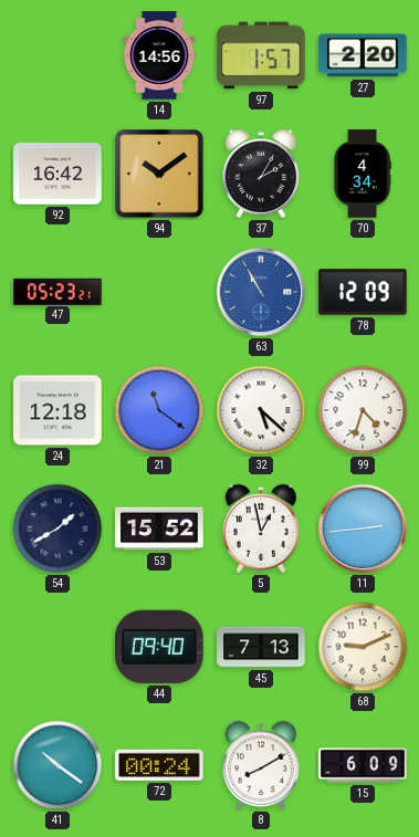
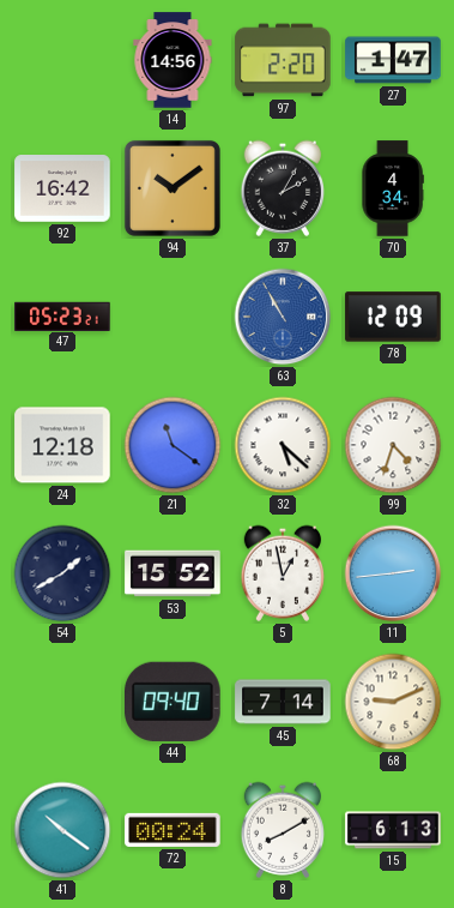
97: 1:57 -> 2:20 (283, 60)
27: 2:20 -> 1:47 (393, 60)
45: 7:13 -> 7:14 (283, 702)
15: 6:09 -> 6:13 (393, 830)
